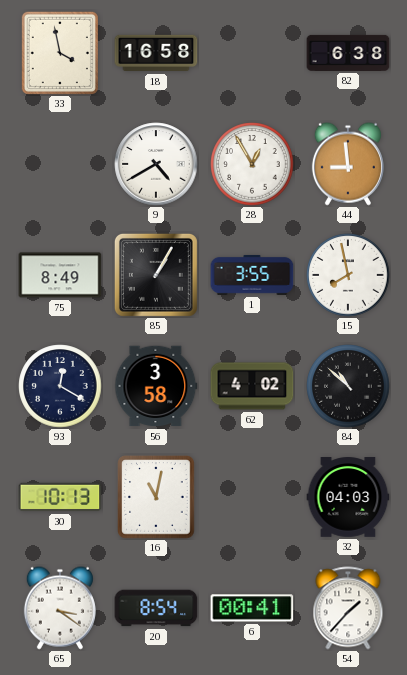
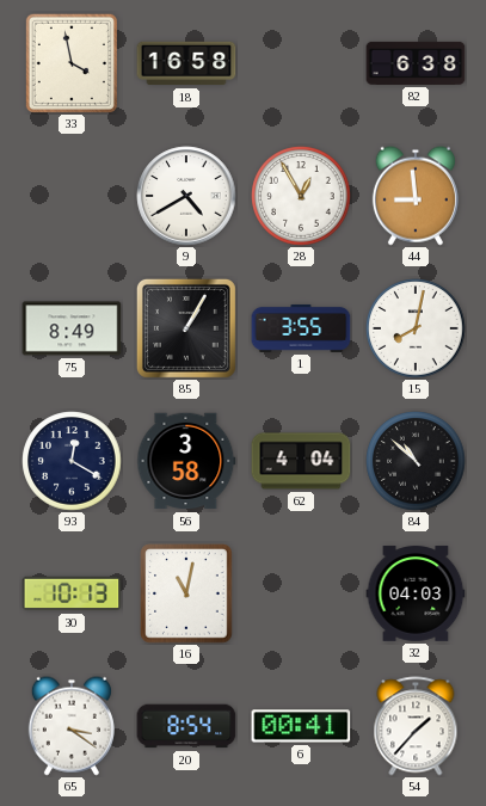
15: 7:58 -> 8:02 (416, 328)
62: 4:02 -> 4:04 (301, 461)
